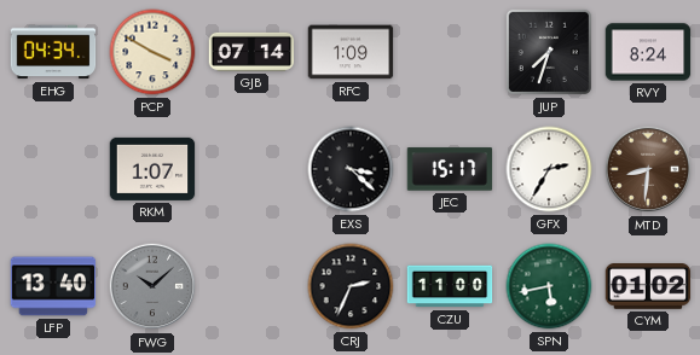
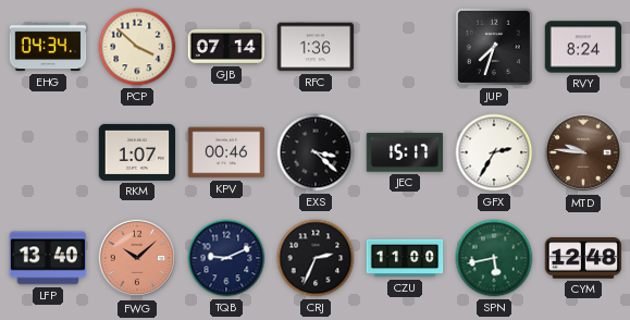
PCP: 3:50 -> 3:52 (137, 47)
RFC: 1:09 -> 1:36 (316, 47)
KPV: none -> 00:46 (226, 152)
MTD: 8:31 -> 9:46 (583, 152)
FWG dial: grey -> salmon (137, 258)
TQB: none -> 9:11 (226, 258)
CYM: 01:02 -> 12:48 (583, 258)
